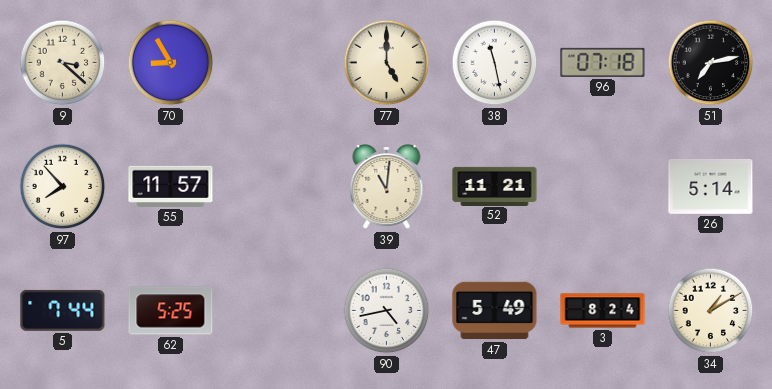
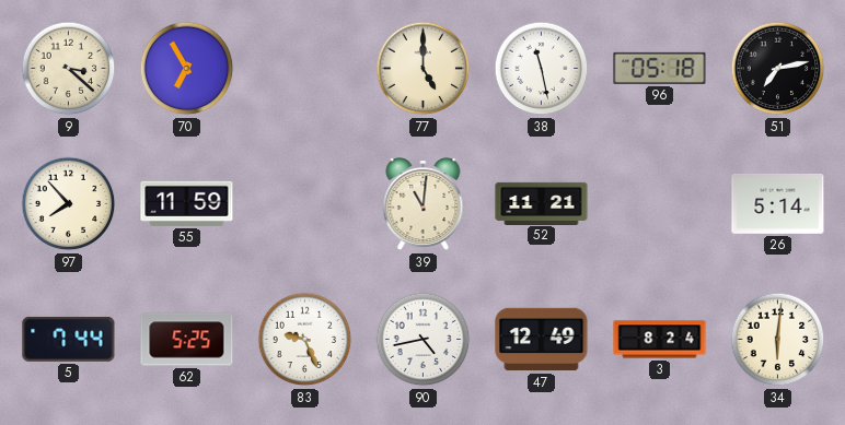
70: 8:55 -> 6:55 (187, 69)
96: 07:18 -> 05:18 (660, 68)
55: 11:57 -> 11:59 (187, 203)
83: none -> 9:26 (305, 340)
47: 5:49 -> 12:49 (542, 340)
34: 1:10 -> 6:01 (778, 340)
